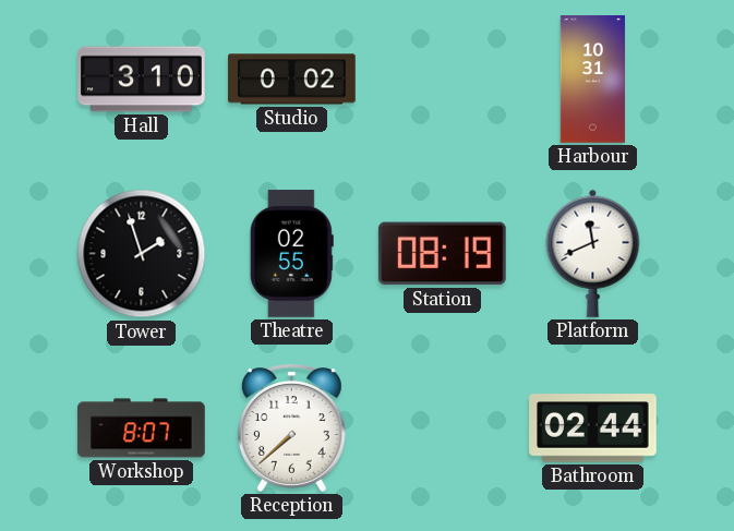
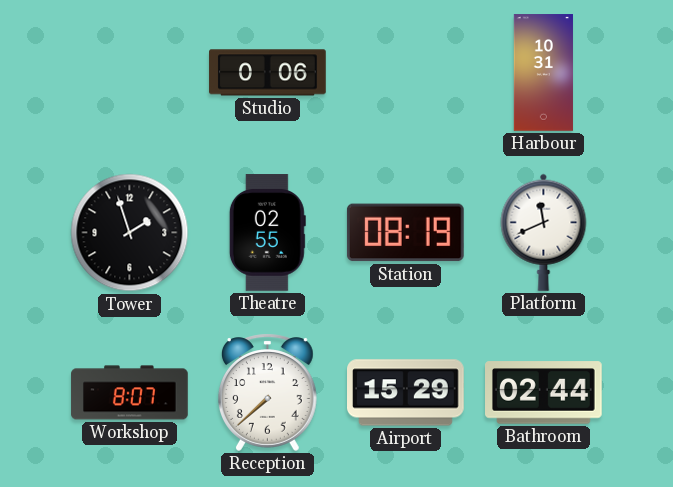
Hall: 3:10 -> none (142, 80)
Studio: 0:02 -> 0:06 (268, 73)
Airport: none -> 15:29 (406, 393)
